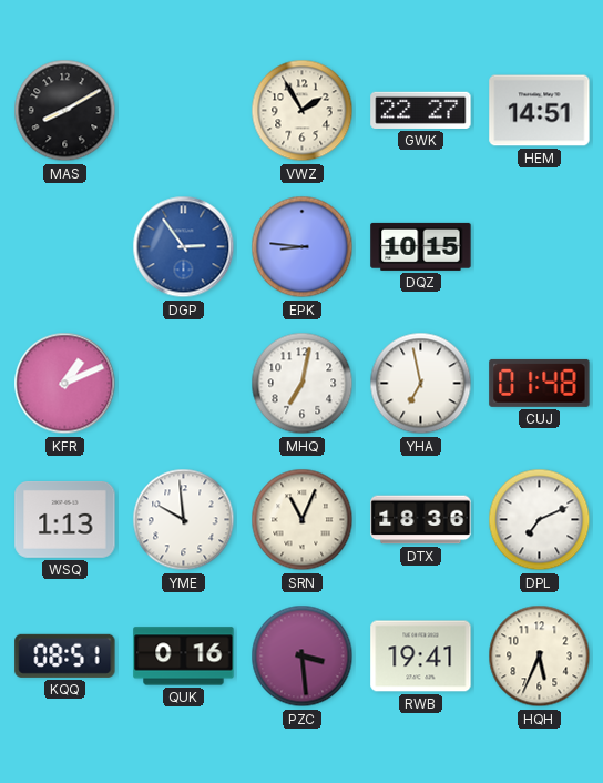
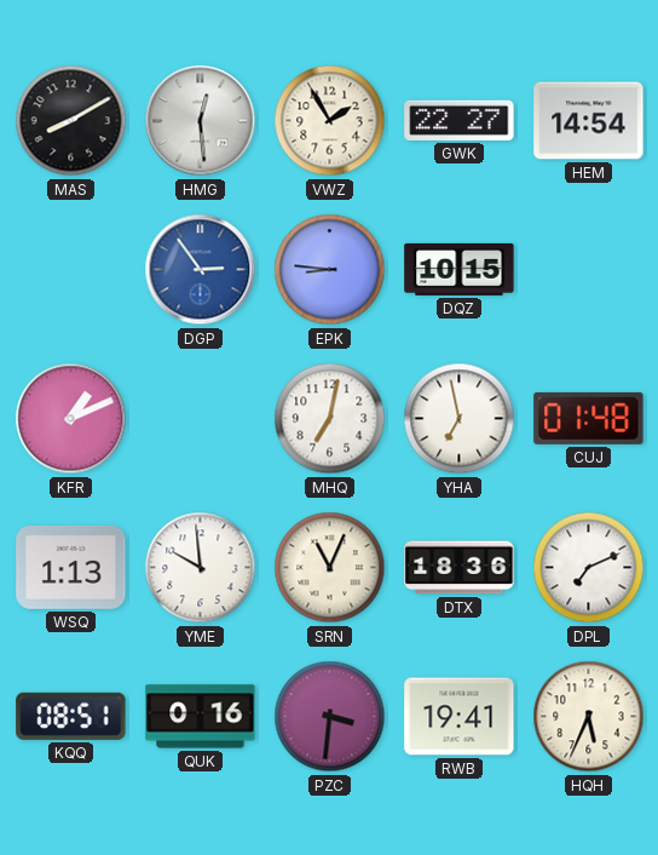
HMG: none -> 12:29 (201, 121)
HEM: 14:51 -> 14:54 (589, 121)
PZC: 3:29 -> 3:31 (330, 717)
